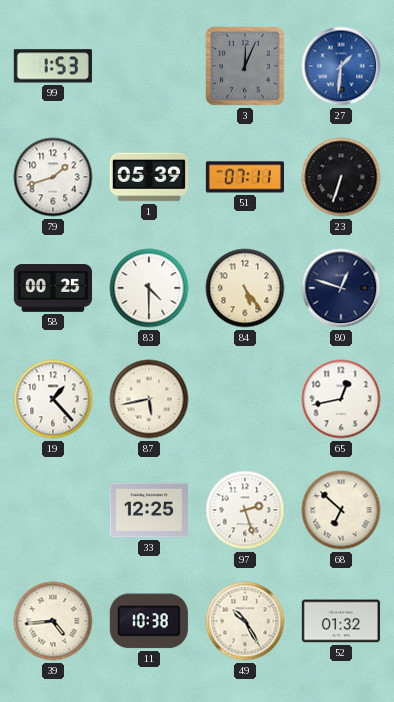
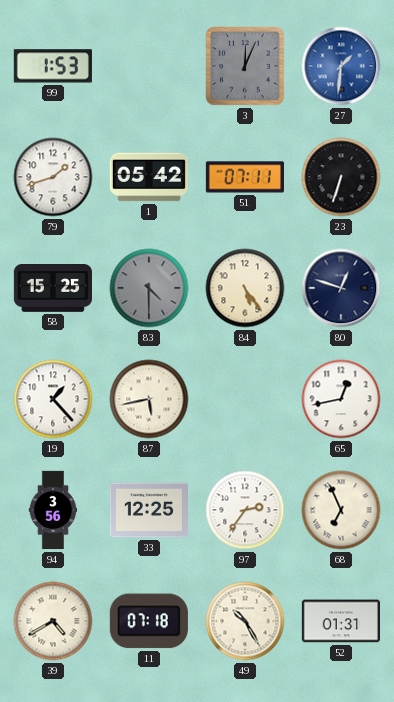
1: 05:39 -> 05:42 (149, 177)
58: 00:25 -> 15:25 (52, 289)
83 dial: white -> grey (149, 288)
94: none -> 3:56 (53, 510)
97: 2:27 -> 2:36 (245, 510)
68: 6:52 -> 6:56 (341, 510)
39: 4:44 -> 4:40 (53, 621)
11: 10:38 -> 07:18 (149, 621)
52: 01:32 -> 01:31 (340, 621)
